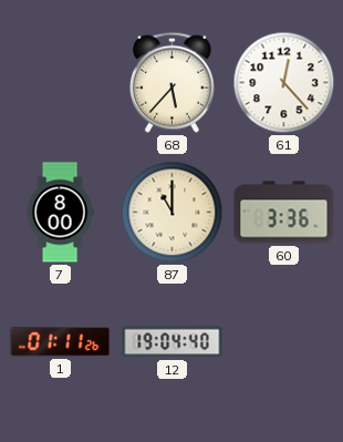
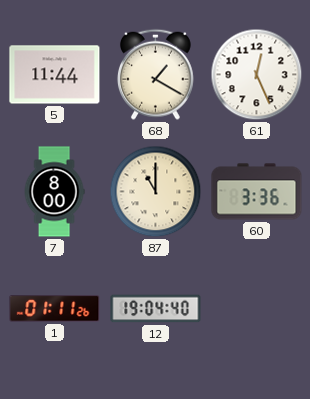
5: none -> 11:44 (55, 75)
68: 5:37 -> 1:20 (155, 74)
61: 12:23 -> 12:26 (257, 75)
